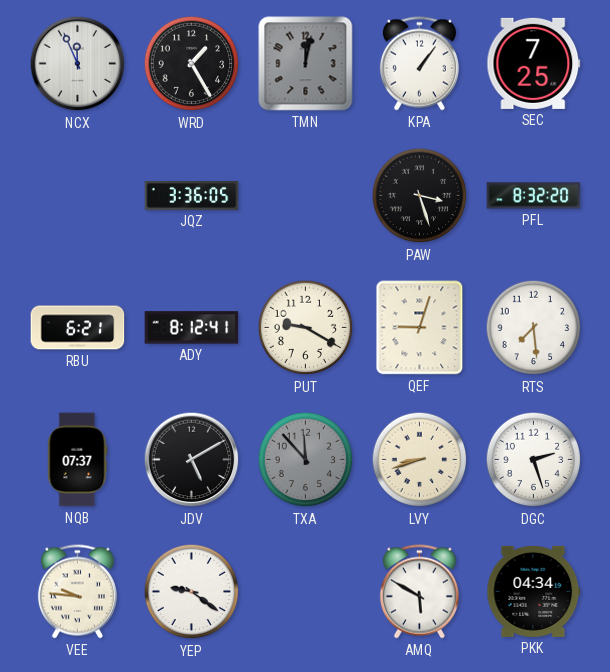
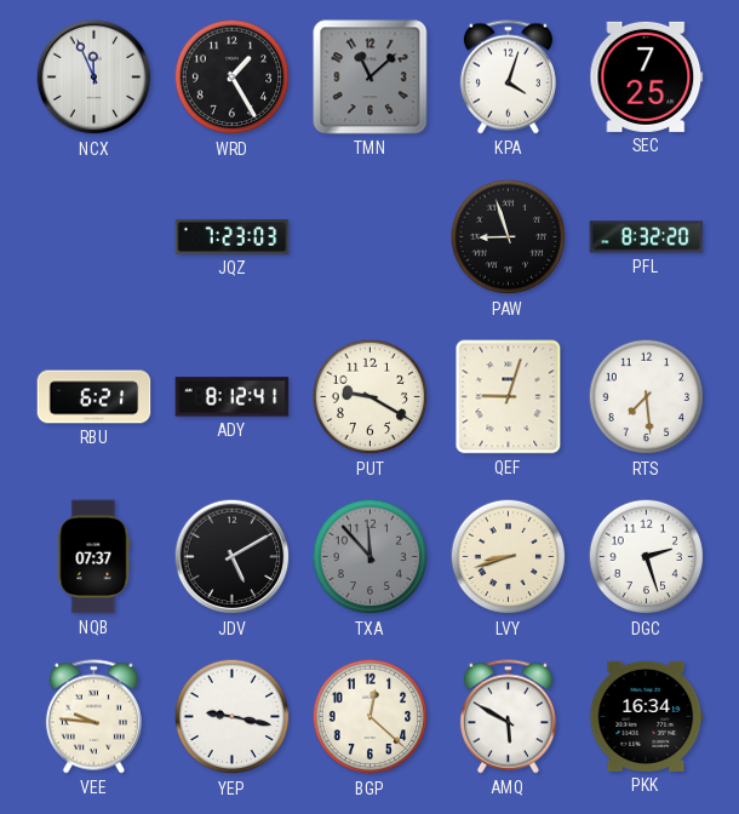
TMN: 12:02 -> 11:08 (371, 78)
KPA: 1:06 -> 4:03 (508, 78)
JQZ: 3:36 -> 7:23 (233, 236)
PAW: 3:27 -> 8:57 (509, 237)
YEP: 9:21 -> 9:17 (233, 717)
BGP: none -> 12:22 (371, 717)
PKK: 04:34 -> 16:34 (647, 716)
